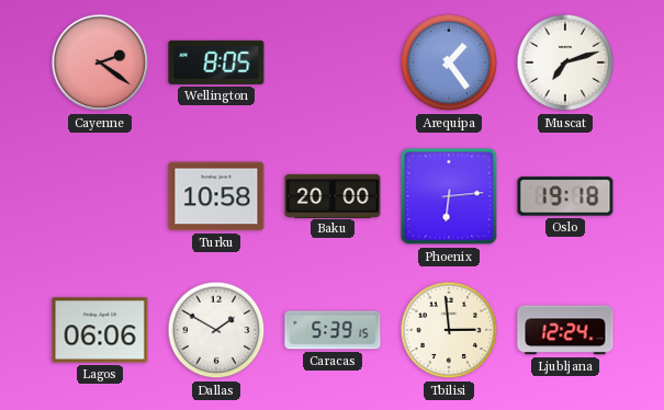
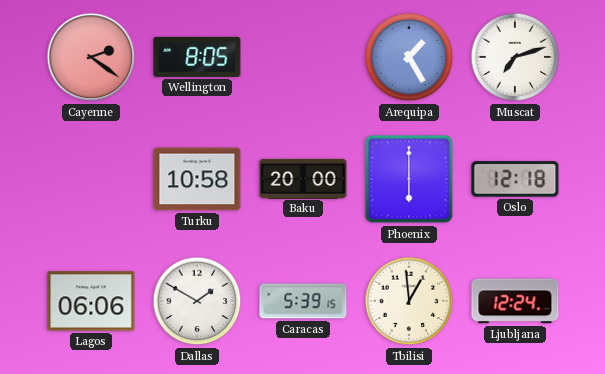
Arequipa: 1:24 -> 1:25 (409, 57)
Phoenix: 6:14 -> 6:00 (409, 179)
Oslo: 19:18 -> 12:18 (515, 179)
Tbilisi: 2:59 -> 12:59 (409, 301)
